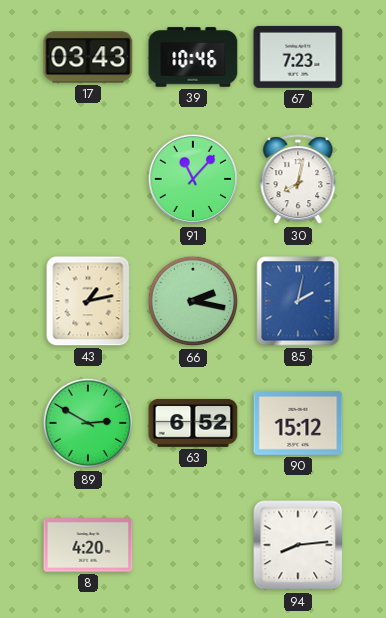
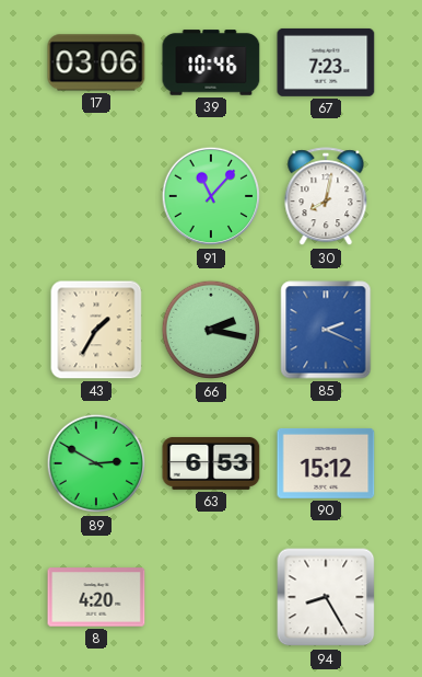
17: 03:43 -> 03:06 (96, 62)
43: 1:13 -> 1:35 (96, 330)
85: 2:02 -> 2:19 (326, 330)
63: 6:52 -> 6:53 (211, 463)
94: 8:14 -> 8:25 (326, 597)
